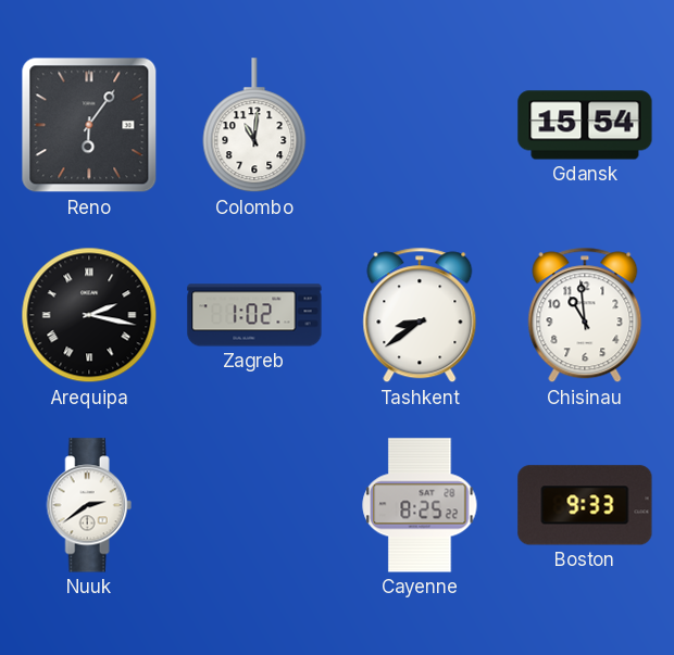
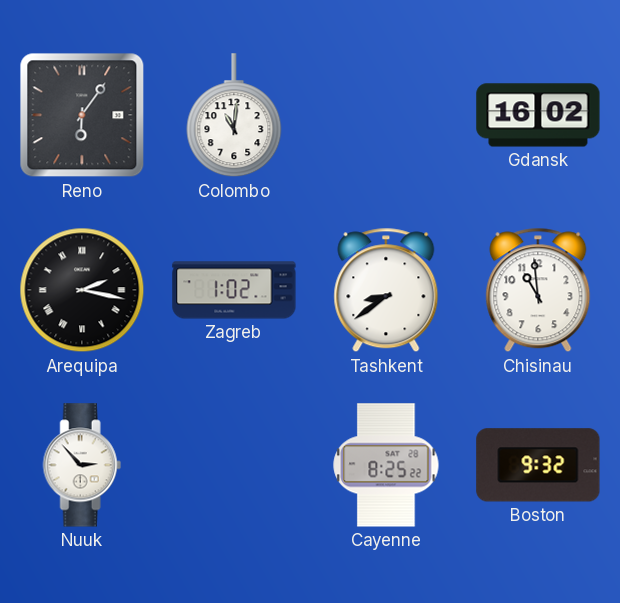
Gdansk: 15:54 -> 16:02 (538, 115)
Nuuk: 2:39 -> 2:53 (82, 465)
Boston: 9:33 -> 9:32 (538, 465)
